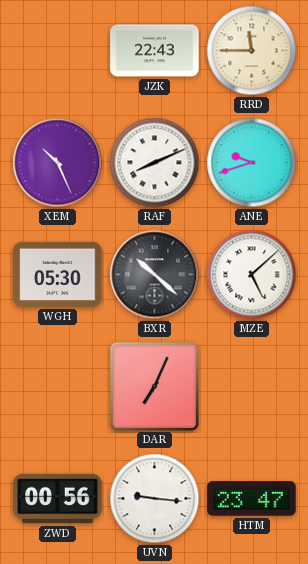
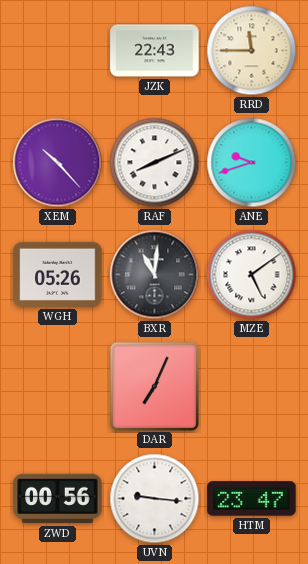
XEM: 10:26 -> 10:23 (58, 163)
WGH: 05:30 -> 05:26 (58, 274)
BXR: 10:22 -> 11:01 (155, 275)
MZE: 5:08 -> 5:09 (252, 275)
